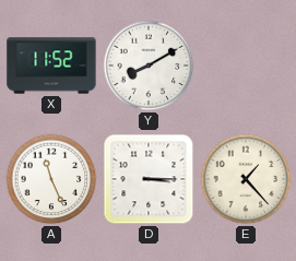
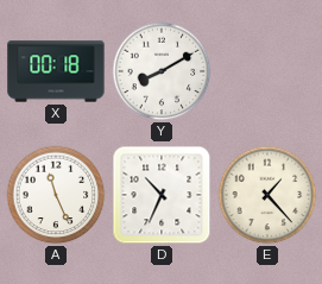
X: 11:52 -> 00:18 (56, 71)
D: 3:15 -> 10:34 (162, 195)
